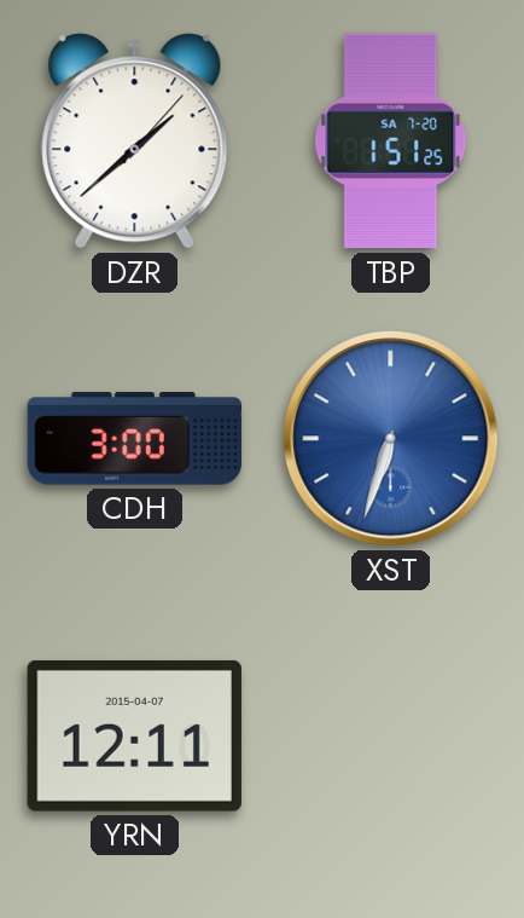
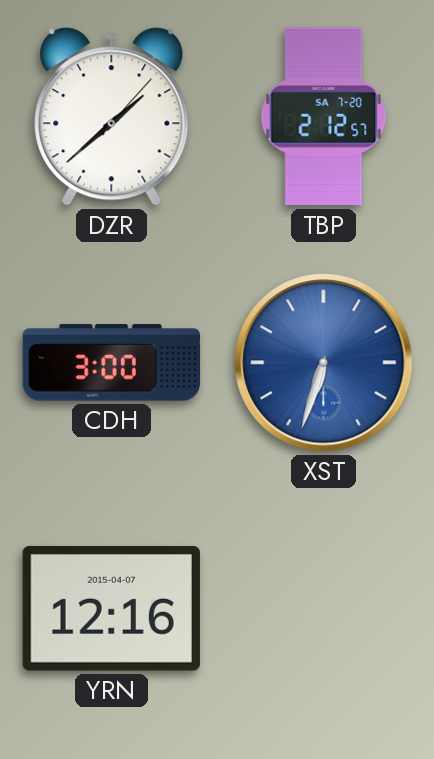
TBP: 1:51 -> 2:12 (324, 117)
YRN: 12:11 -> 12:16 (111, 609)
